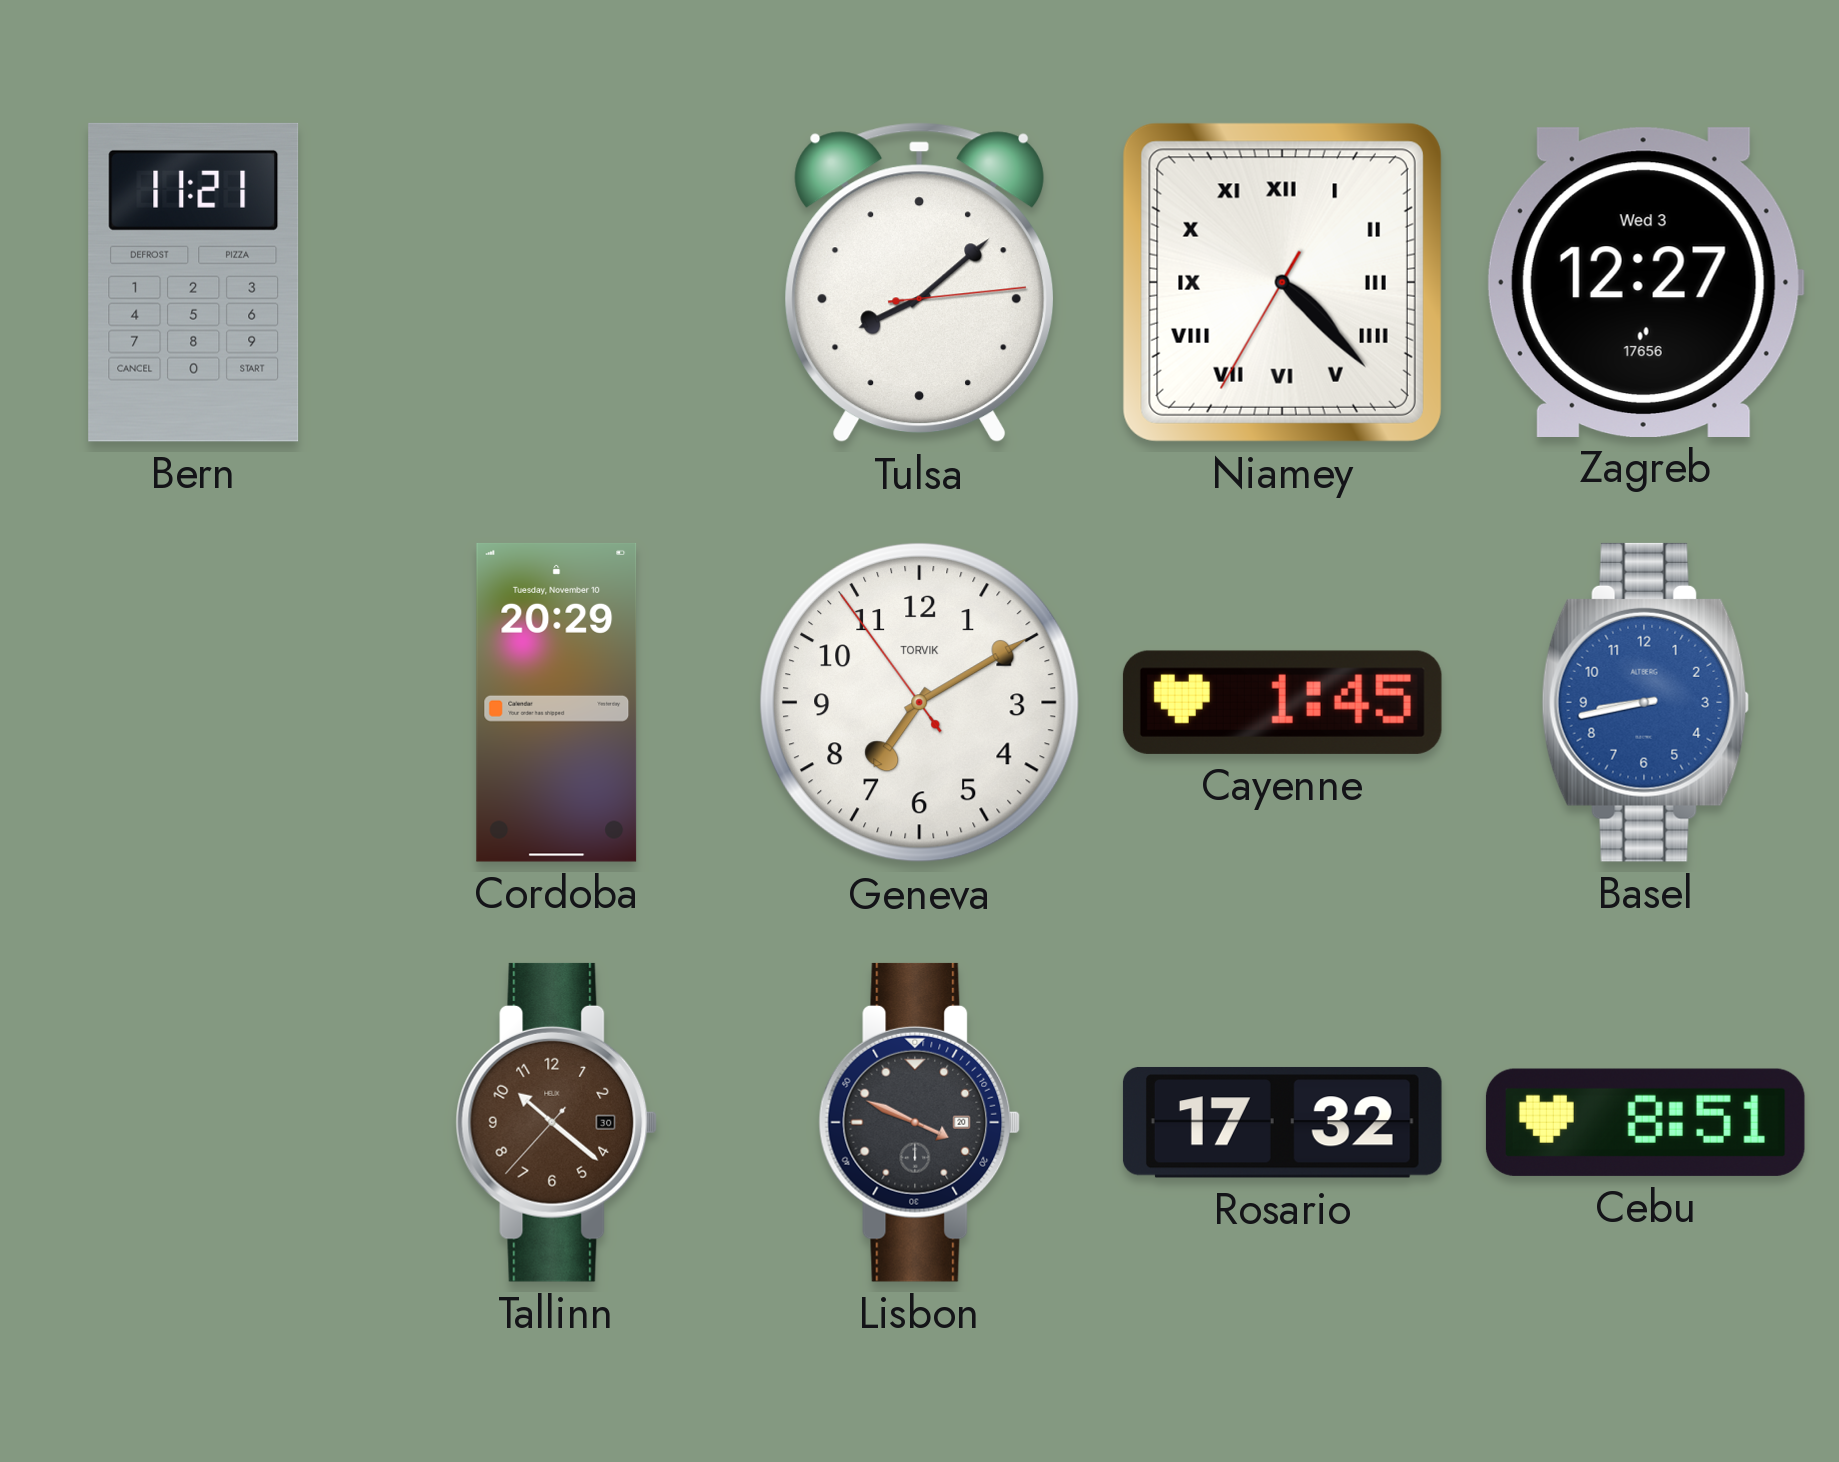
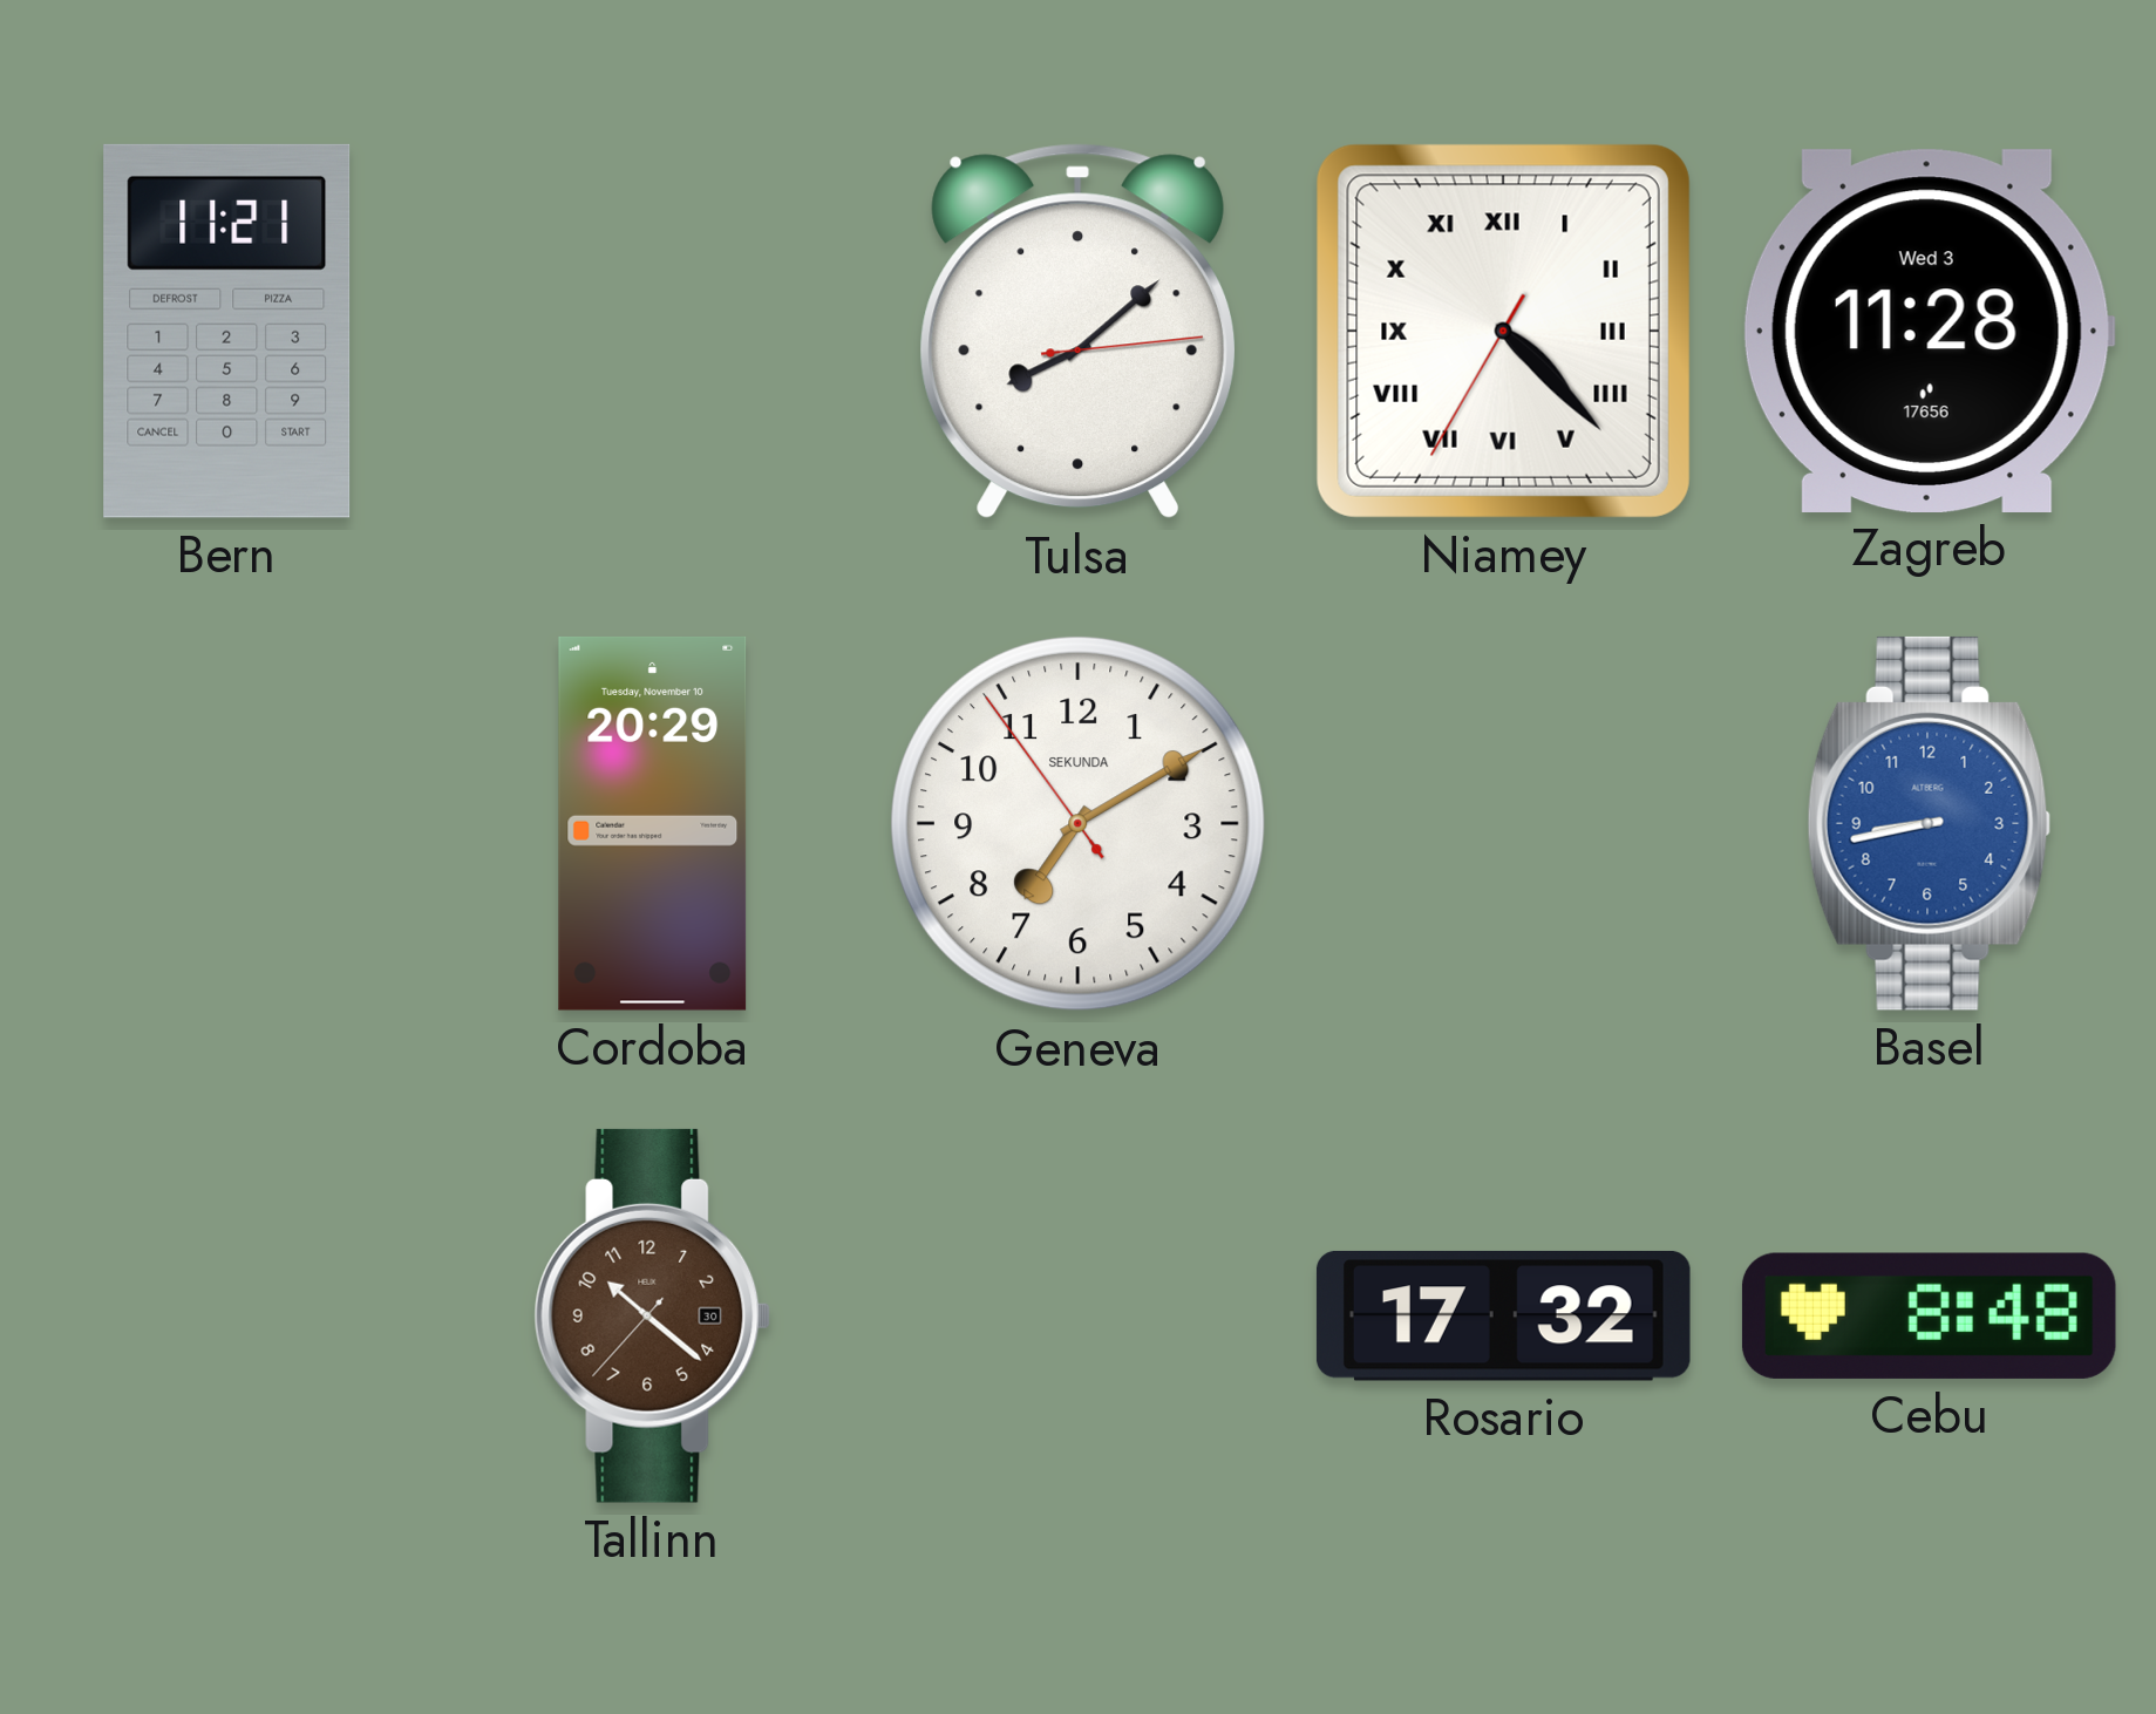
Zagreb: 12:27 -> 11:28 (1929, 331)
Geneva brand: TORVIK -> SEKUNDA (1079, 824)
Cayenne: 1:45 -> none (1282, 702)
Lisbon: 3:49 -> none (920, 1122)
Cebu: 8:51 -> 8:48 (1929, 1315)
